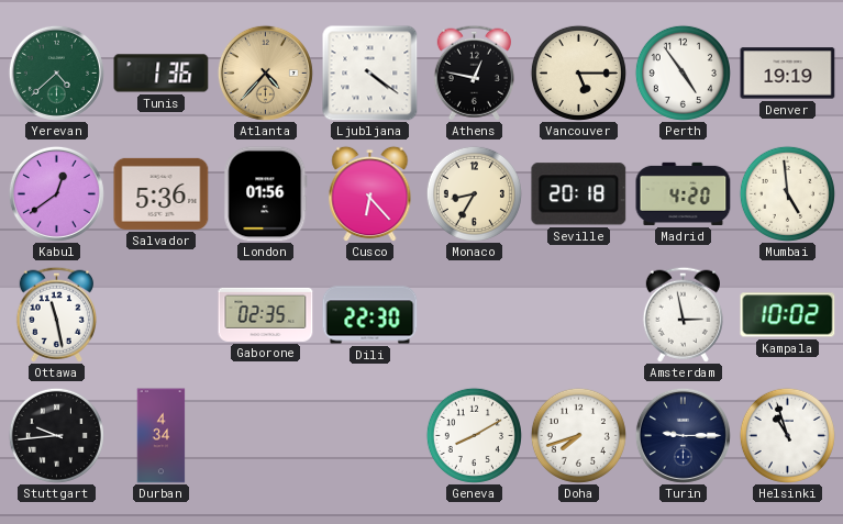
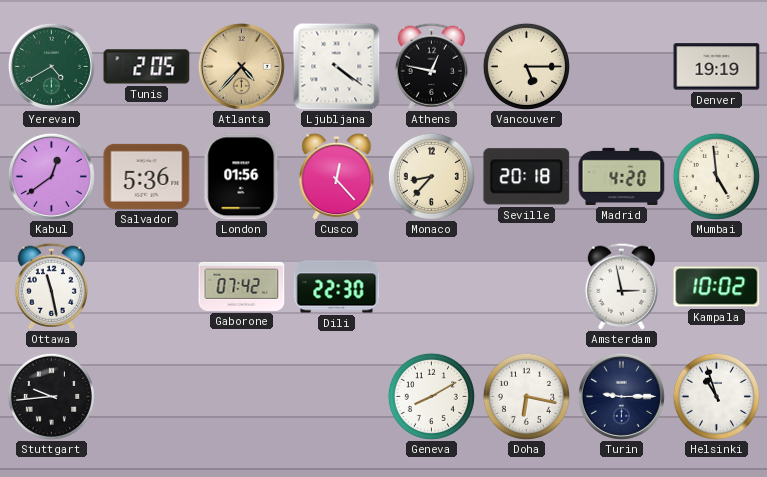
Yerevan: 4:38 -> 4:40 (51, 66)
Tunis: 1:36 -> 2:05 (147, 67)
Perth: 4:54 -> none (683, 73)
Cusco: 6:23 -> 12:23 (337, 176)
Monaco: 8:35 -> 8:37 (431, 176)
Gaborone: 02:35 -> 07:42 (242, 286)
Durban: 4:34 -> none (162, 436)
Doha: 7:42 -> 6:17 (526, 396)
